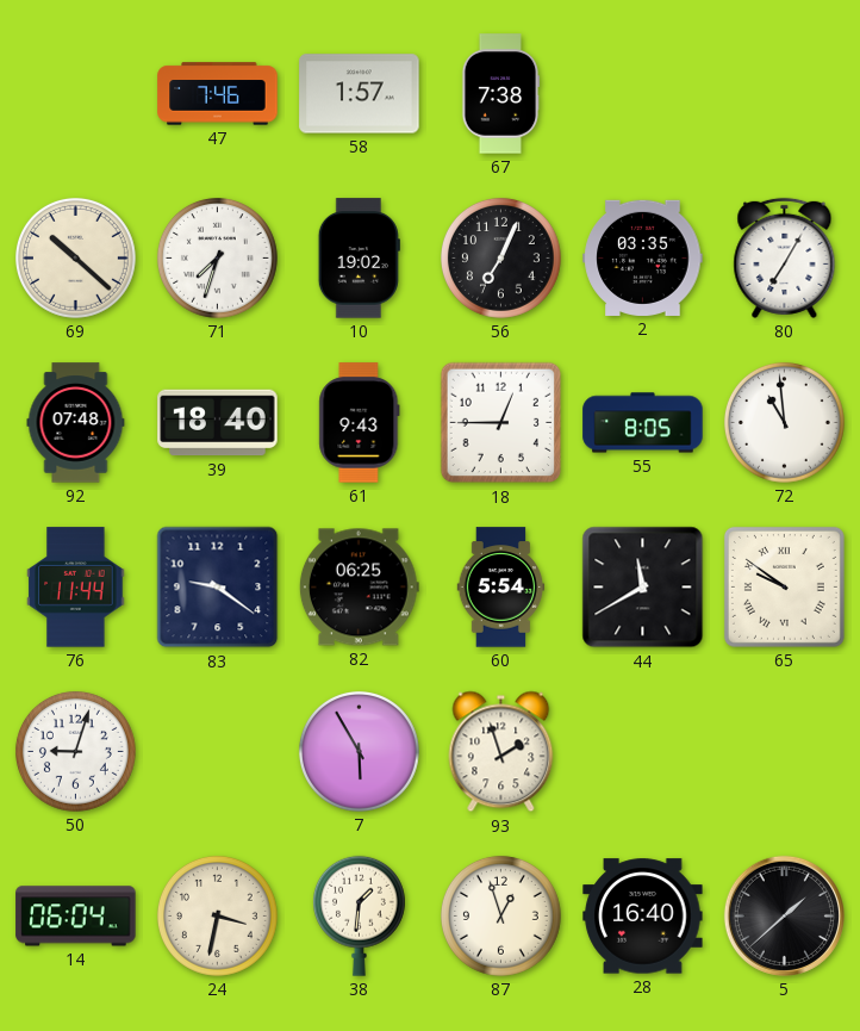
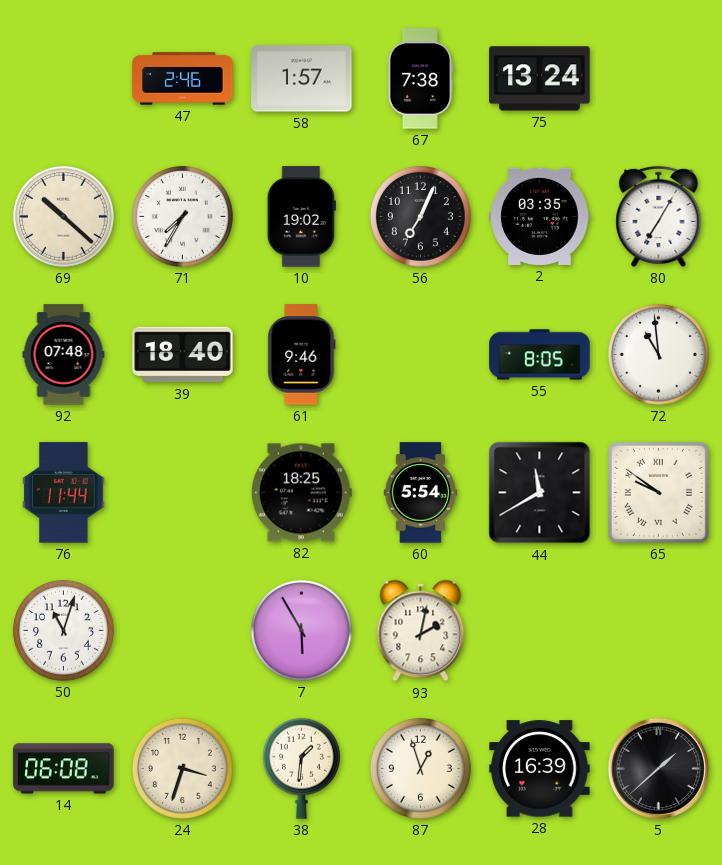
47: 7:46 -> 2:46 (183, 79)
75: none -> 13:24 (540, 79)
71: 7:33 -> 7:35 (182, 216)
61: 9:43 -> 9:46 (302, 355)
18: 12:45 -> none (501, 423)
83: 9:21 -> none (218, 588)
82: 06:25 -> 18:25 (301, 493)
50: 9:03 -> 11:03 (63, 630)
93: 1:57 -> 2:02 (421, 631)
14: 06:04 -> 06:08 (64, 769)
24: 3:32 -> 3:33 (182, 768)
28: 16:40 -> 16:39 (540, 769)
